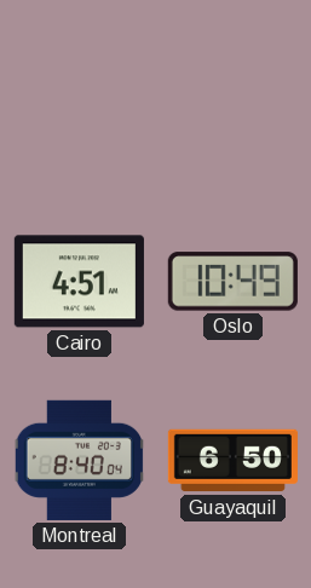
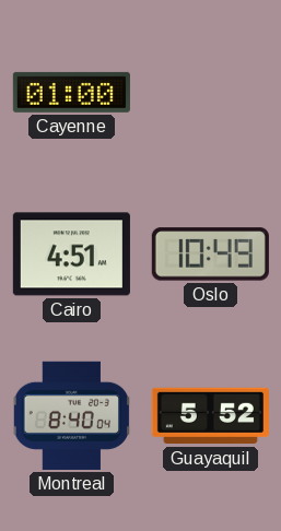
Cayenne: none -> 01:00 (71, 92)
Guayaquil: 6:50 -> 5:52 (210, 416)
